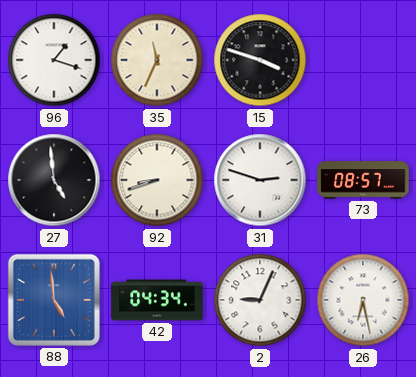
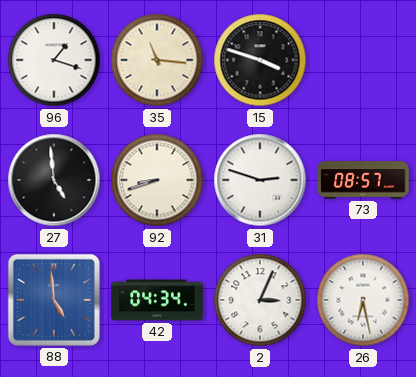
35: 11:34 -> 11:16 (157, 60)
2: 9:04 -> 3:04 (260, 300)
